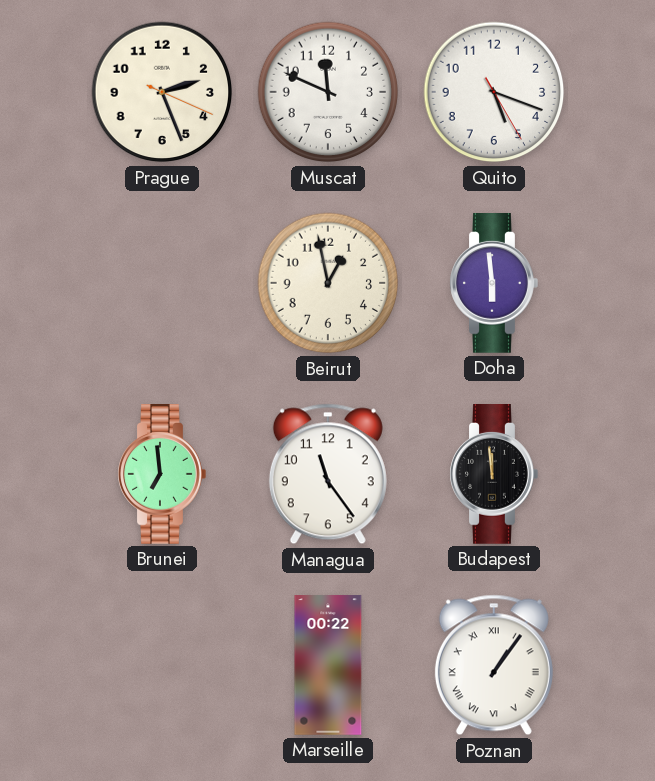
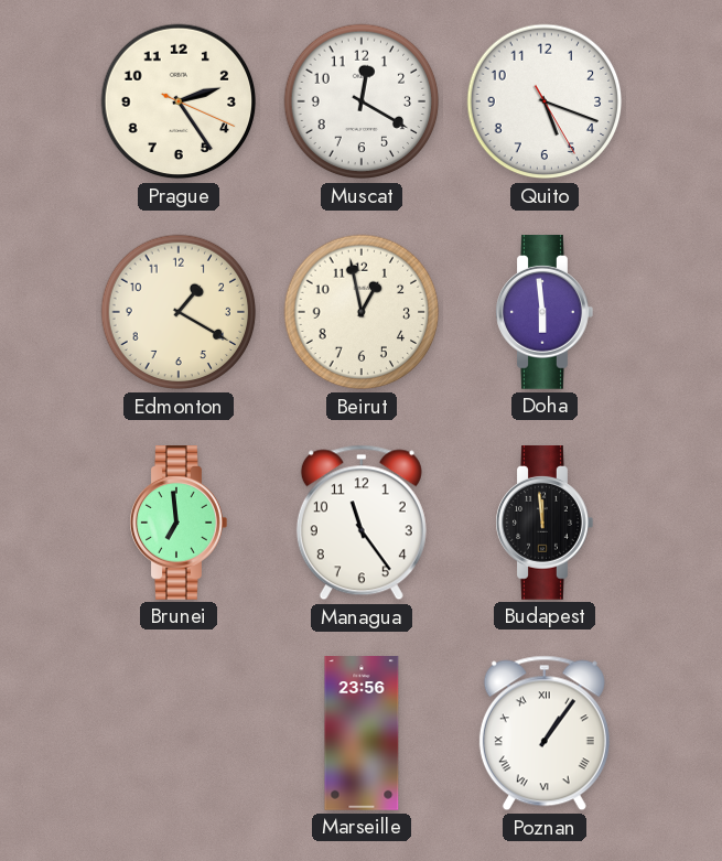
Prague: 2:26 -> 2:24 (179, 101)
Muscat: 11:49 -> 12:20 (362, 101)
Edmonton: none -> 1:20 (179, 312)
Marseille: 00:22 -> 23:56 (362, 733)
